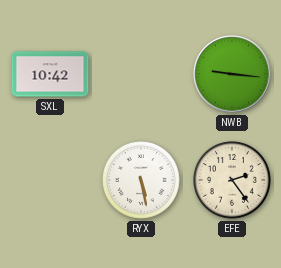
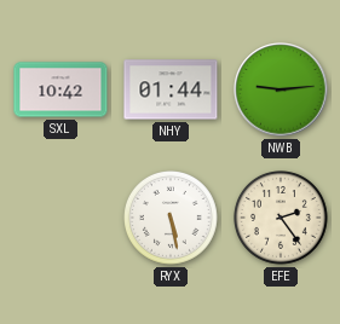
NHY: none -> 01:44 (171, 89)
NWB: 9:16 -> 9:14 (281, 89)
